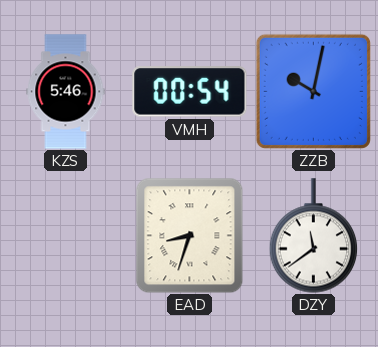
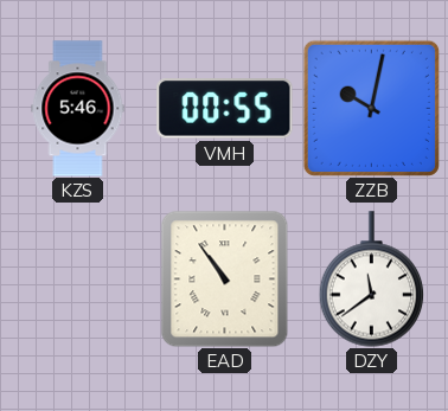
VMH: 00:54 -> 00:55 (225, 109)
EAD: 8:33 -> 10:54 (225, 278)
